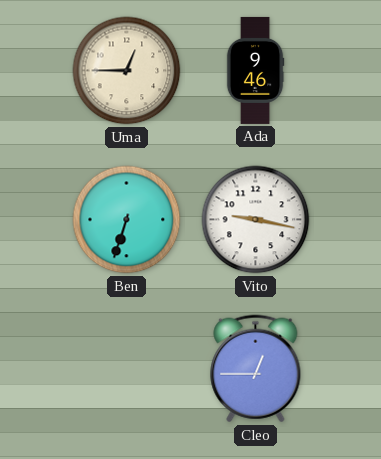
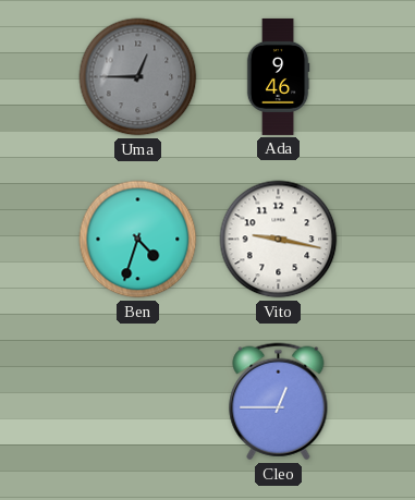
Uma dial: cream -> grey (138, 77)
Ben: 6:33 -> 4:33 (138, 240)
